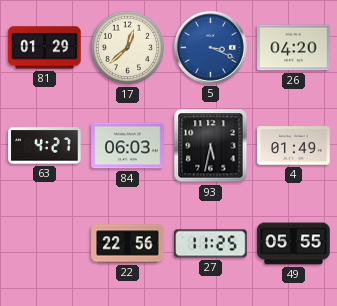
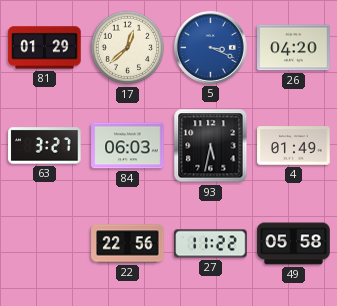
63: 4:27 -> 3:27 (45, 146)
27: 11:25 -> 11:22 (211, 244)
49: 05:55 -> 05:58 (294, 244)
